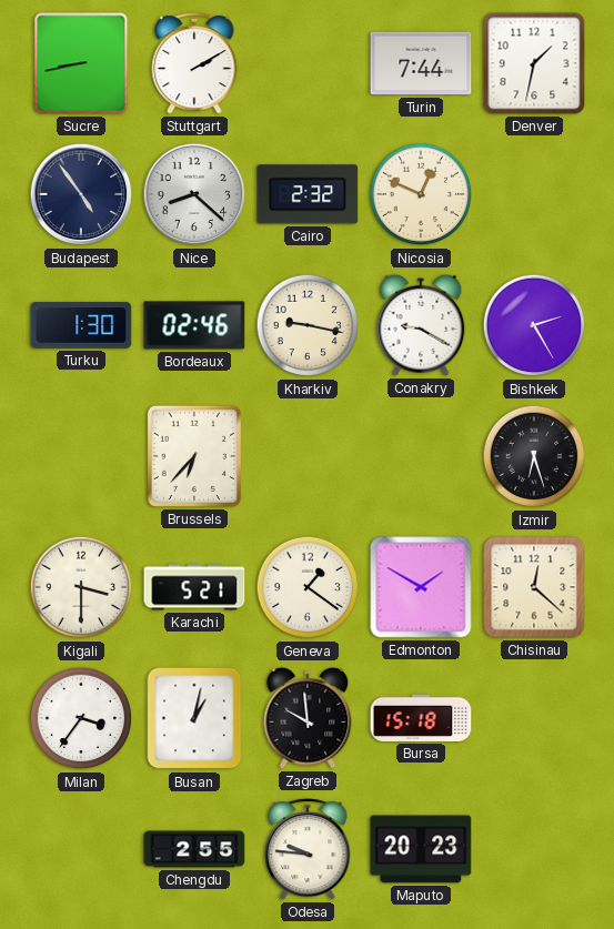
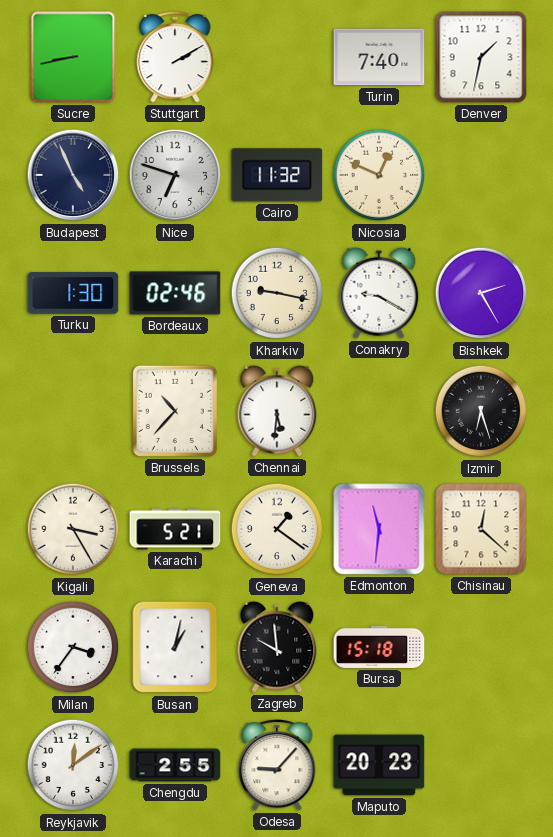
Turin: 7:44 -> 7:40 (379, 57)
Budapest: 4:54 -> 4:56 (73, 175)
Nice: 8:22 -> 6:48 (175, 175)
Cairo: 2:32 -> 11:32 (277, 175)
Brussels: 6:37 -> 10:37 (175, 411)
Chennai: none -> 5:31 (277, 411)
Kigali: 3:30 -> 3:25 (73, 529)
Edmonton: 1:50 -> 11:31 (379, 529)
Reykjavik: none -> 12:09 (73, 765)
Odesa: 9:46 -> 9:07 (277, 765)
